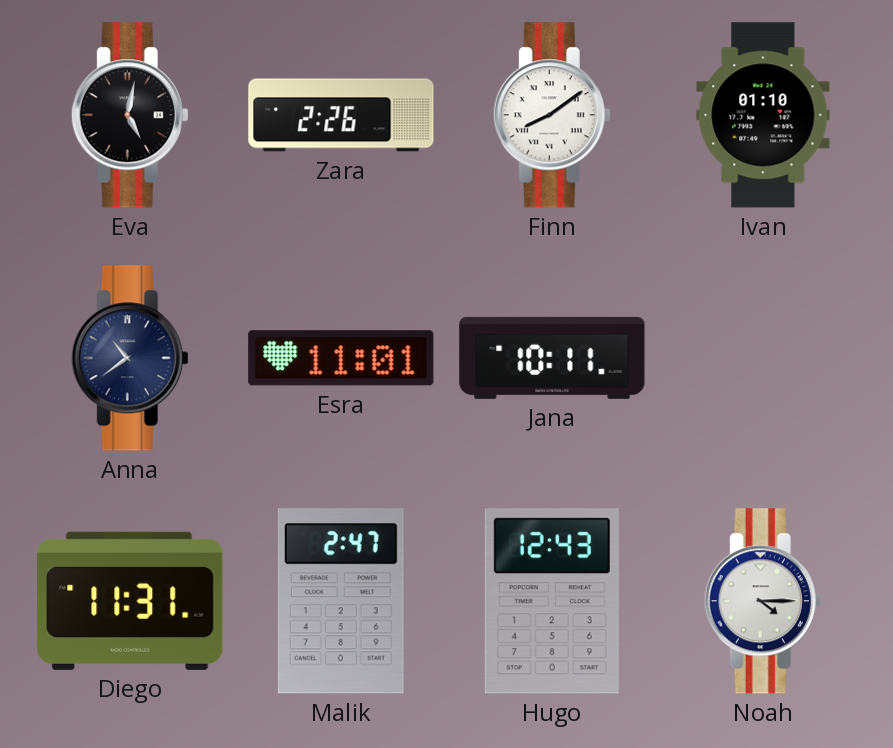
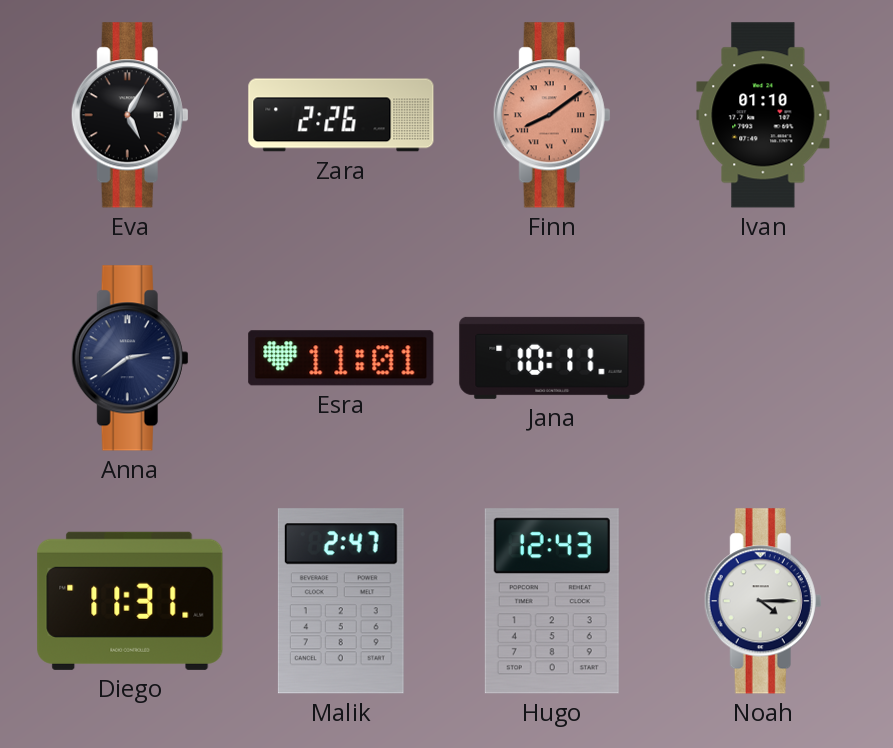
Eva: 5:02 -> 5:05 (130, 115)
Finn dial: white -> salmon (552, 115)
Anna: 10:39 -> 2:39 (130, 358)
